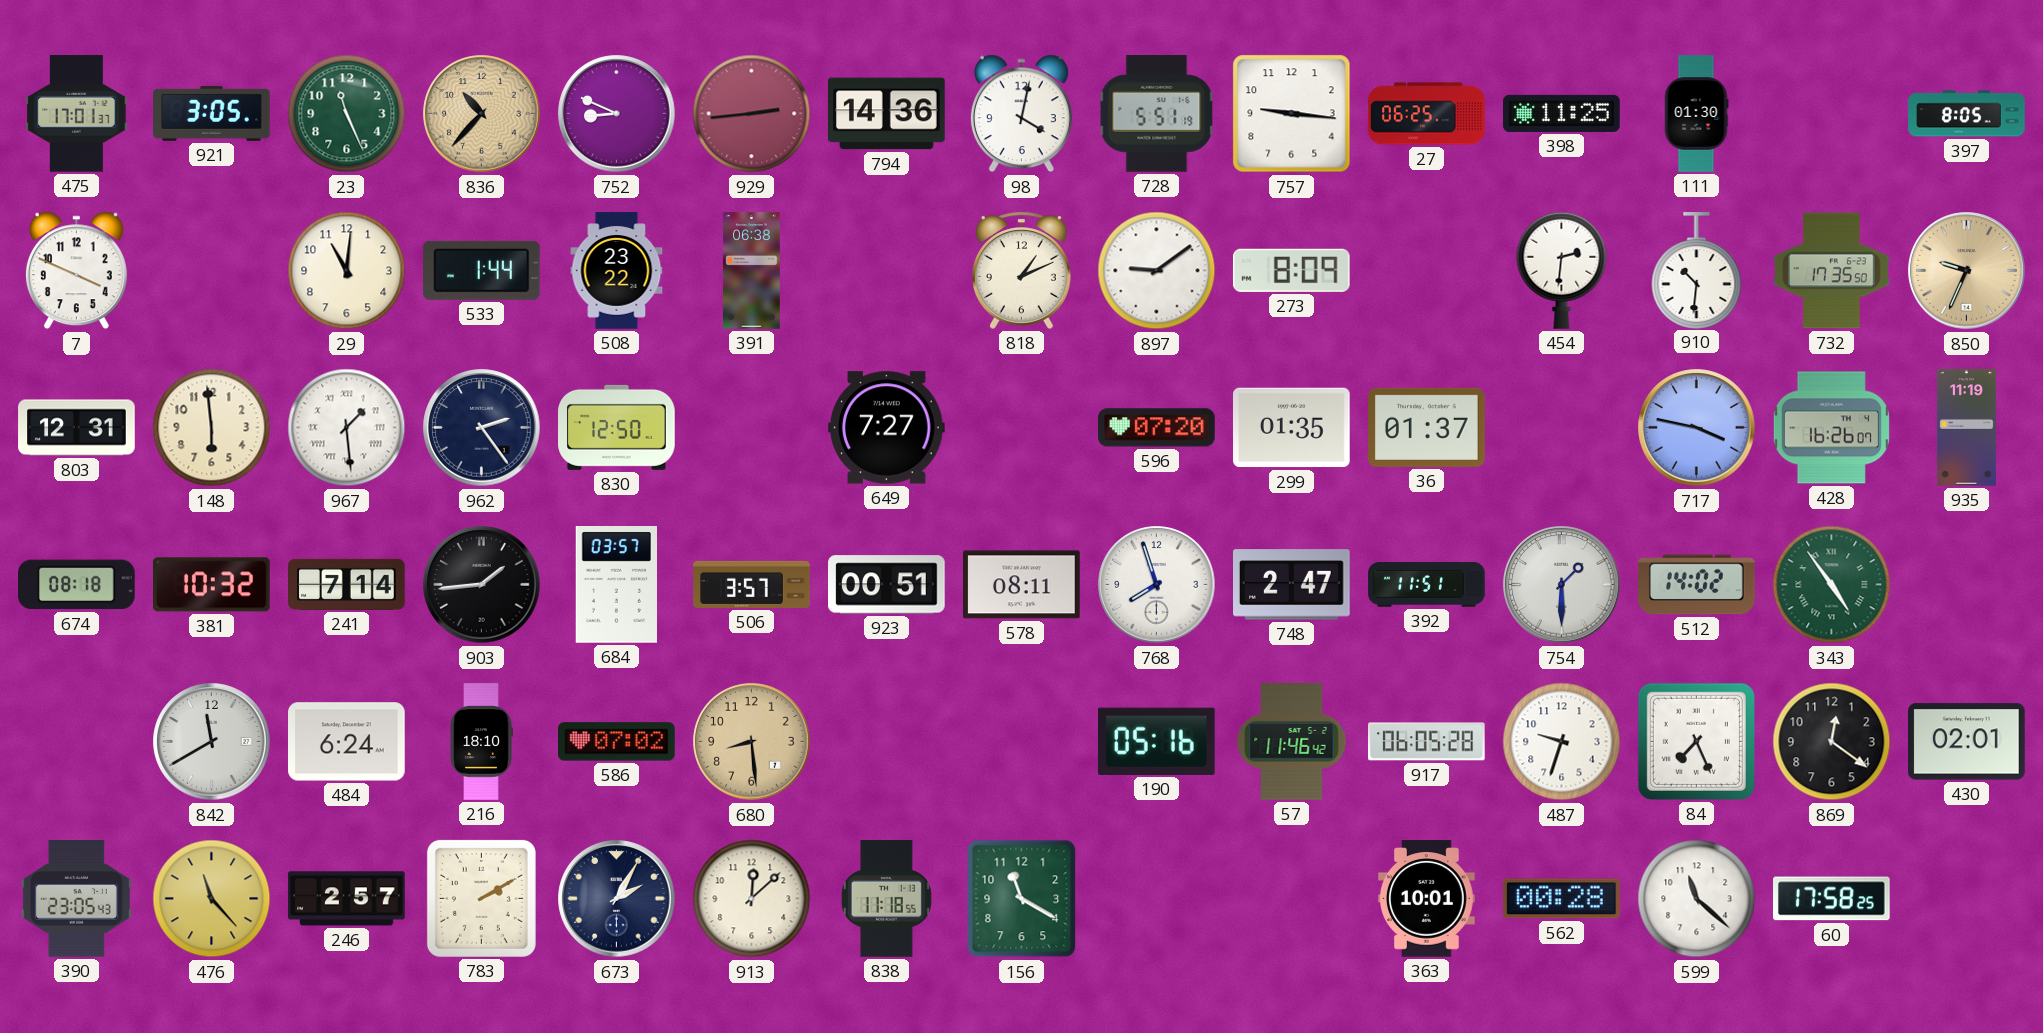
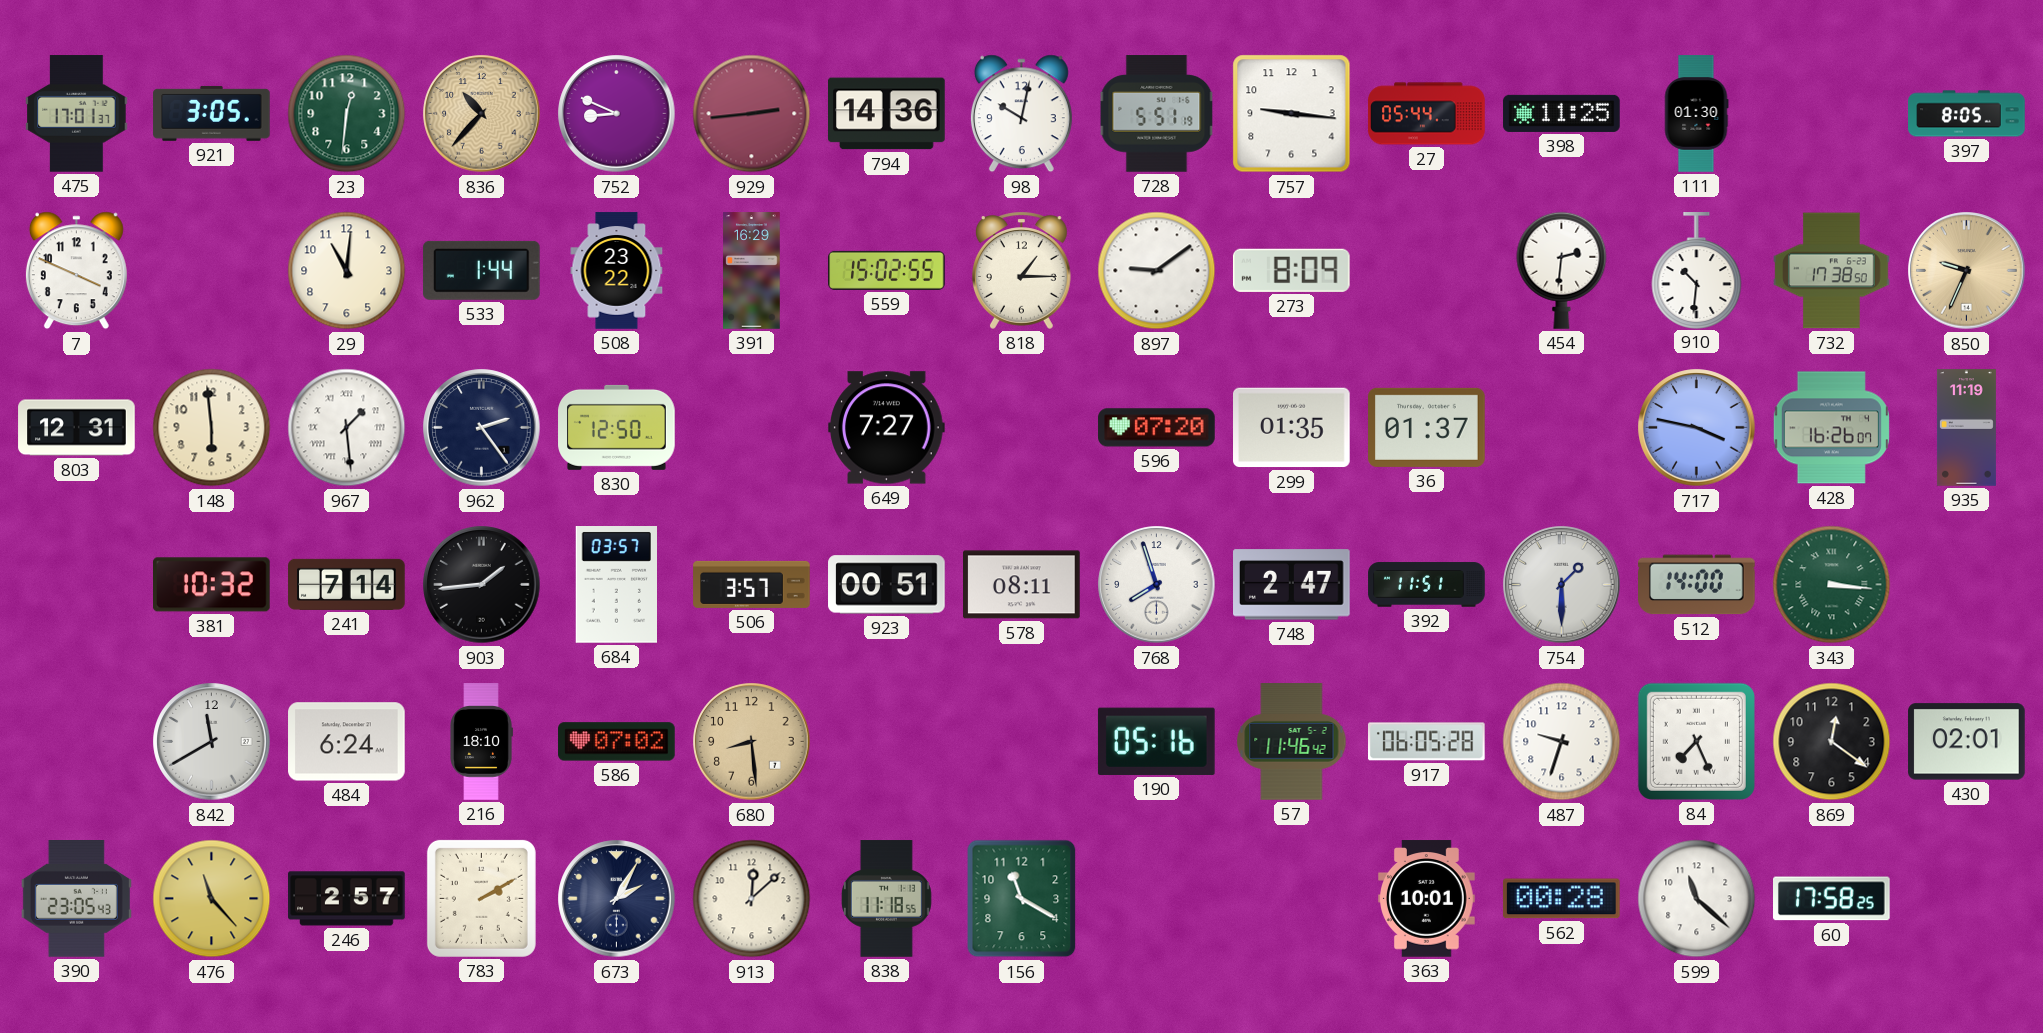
23: 11:26 -> 12:31 (347, 114)
98: 4:02 -> 10:02 (1021, 114)
27: 06:25 -> 05:44 (1427, 114)
391: 06:38 -> 16:29 (752, 271)
559: none -> 15:02 (887, 270)
818: 1:11 -> 1:15 (1021, 270)
732: 17:35 -> 17:38 (1832, 271)
674: 08:18 -> none (77, 585)
512: 14:02 -> 14:00 (1697, 585)
343: 4:54 -> 3:16 (1832, 585)
